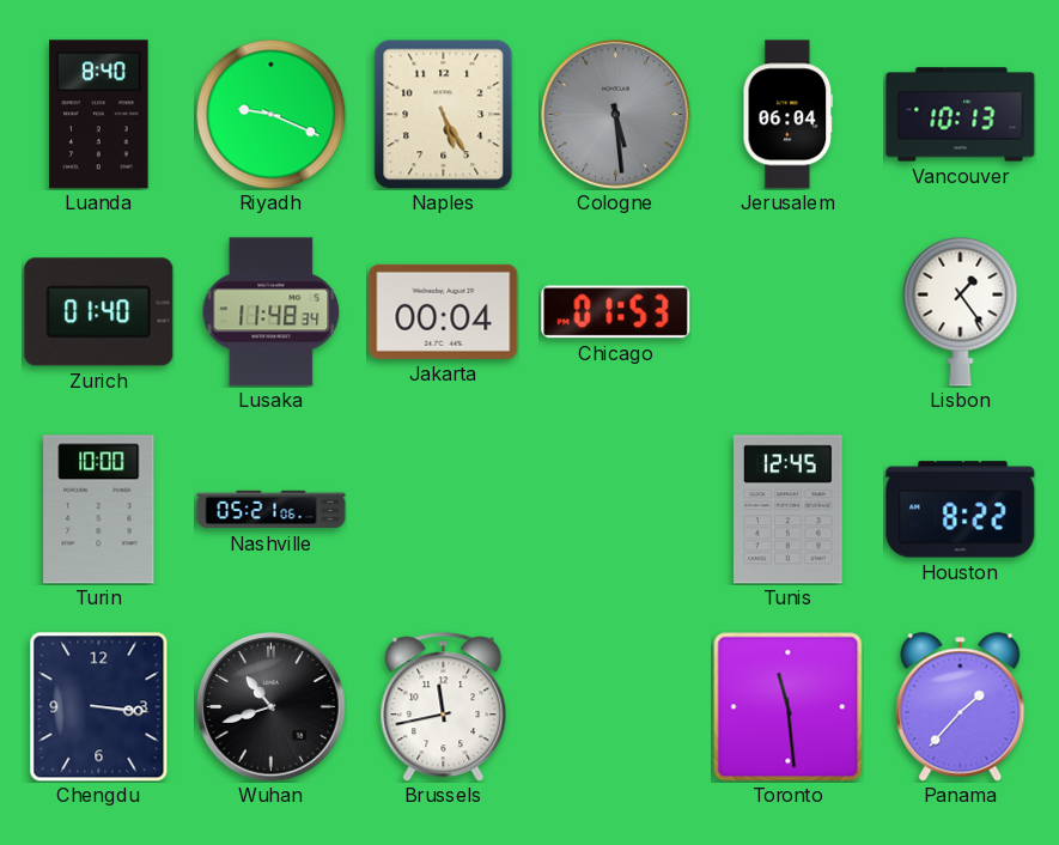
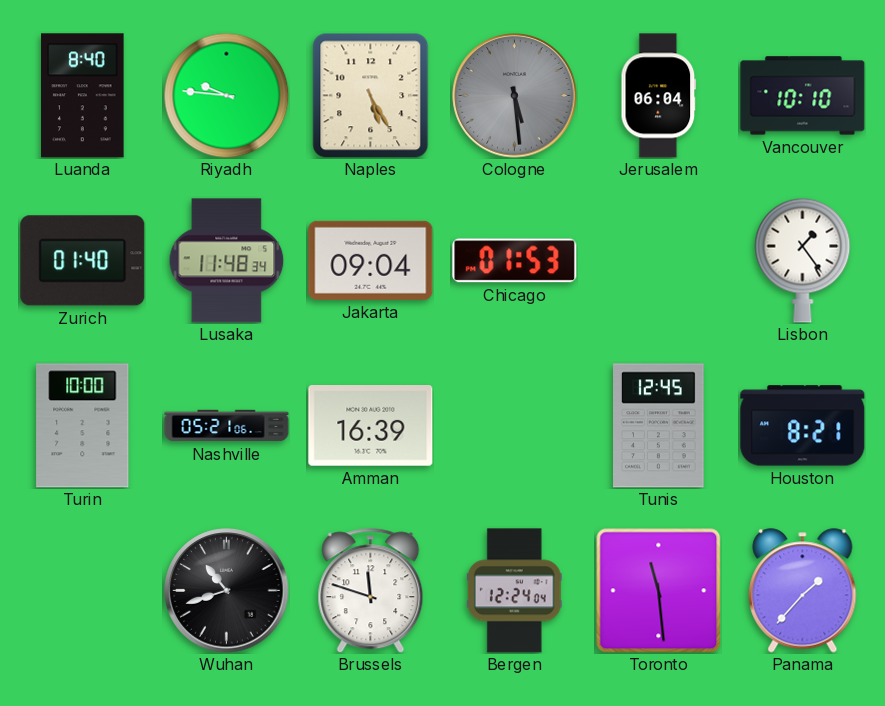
Riyadh: 9:19 -> 9:46 (226, 95)
Vancouver: 10:13 -> 10:10 (803, 96)
Jakarta: 00:04 -> 09:04 (371, 260)
Amman: none -> 16:39 (371, 426)
Houston: 8:22 -> 8:21 (803, 426)
Chengdu: 3:16 -> none (99, 707)
Brussels: 11:43 -> 11:48 (371, 591)
Bergen: none -> 12:24 (514, 591)
